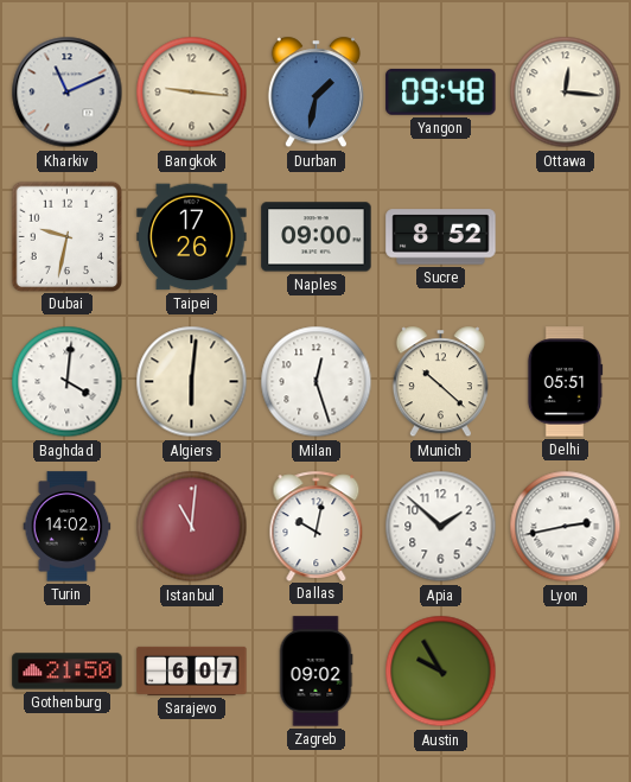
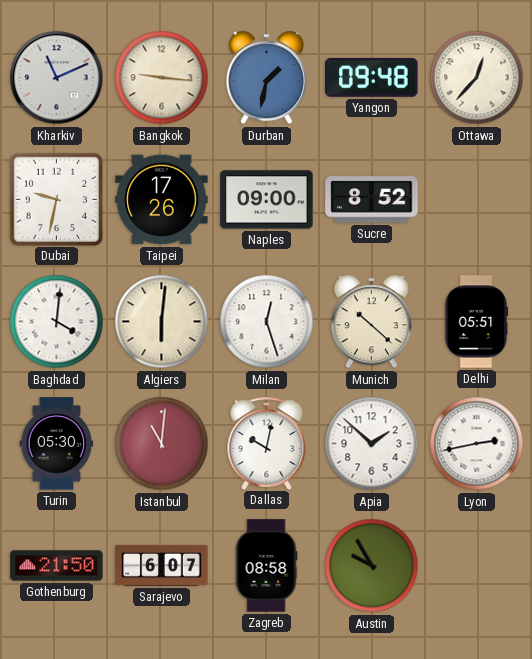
Ottawa: 12:16 -> 12:37 (477, 78)
Turin: 14:02 -> 05:30 (57, 444)
Zagreb: 09:02 -> 08:58 (266, 566)
